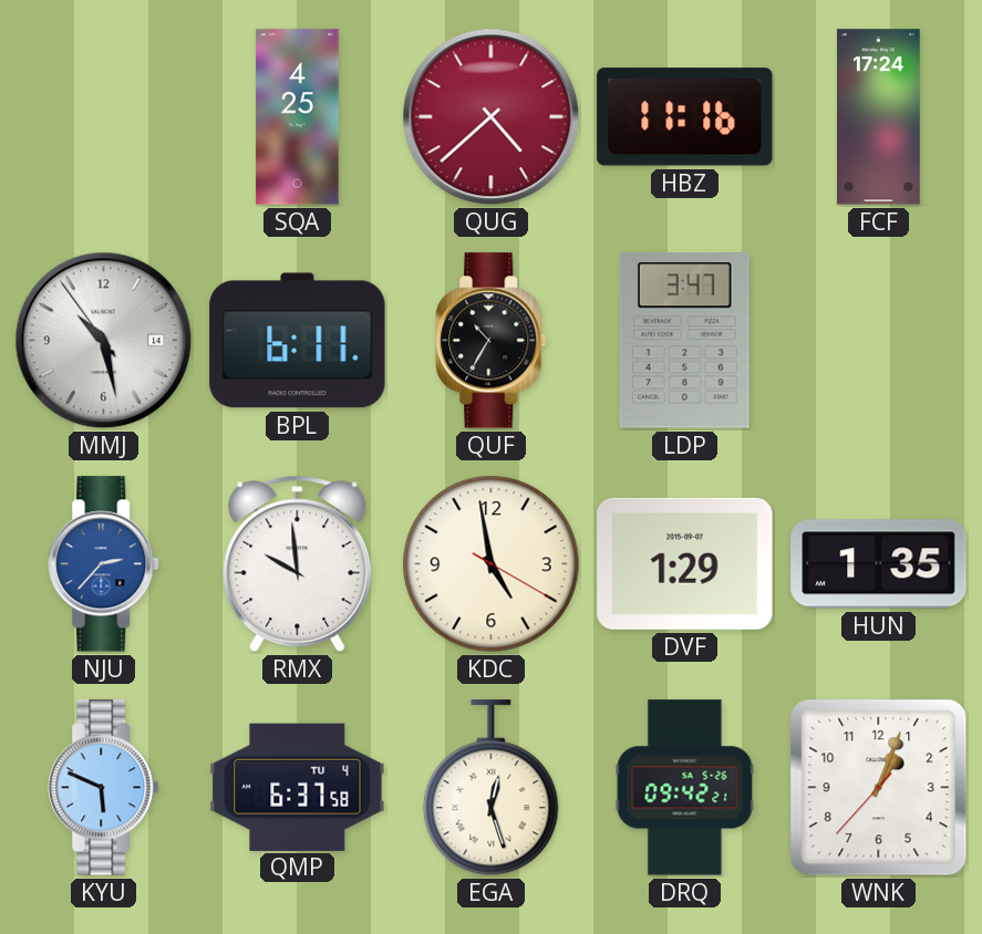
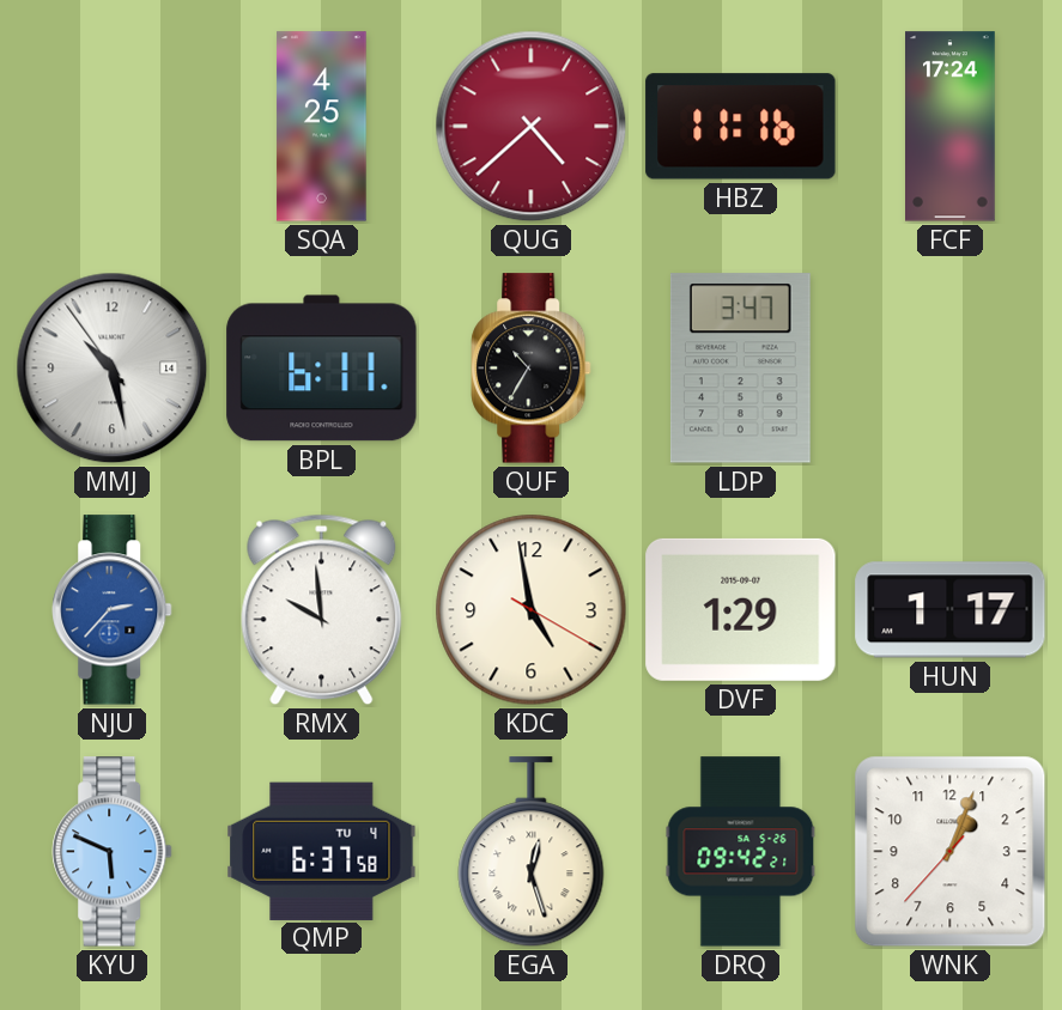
HUN: 1:35 -> 1:17 (951, 610)
